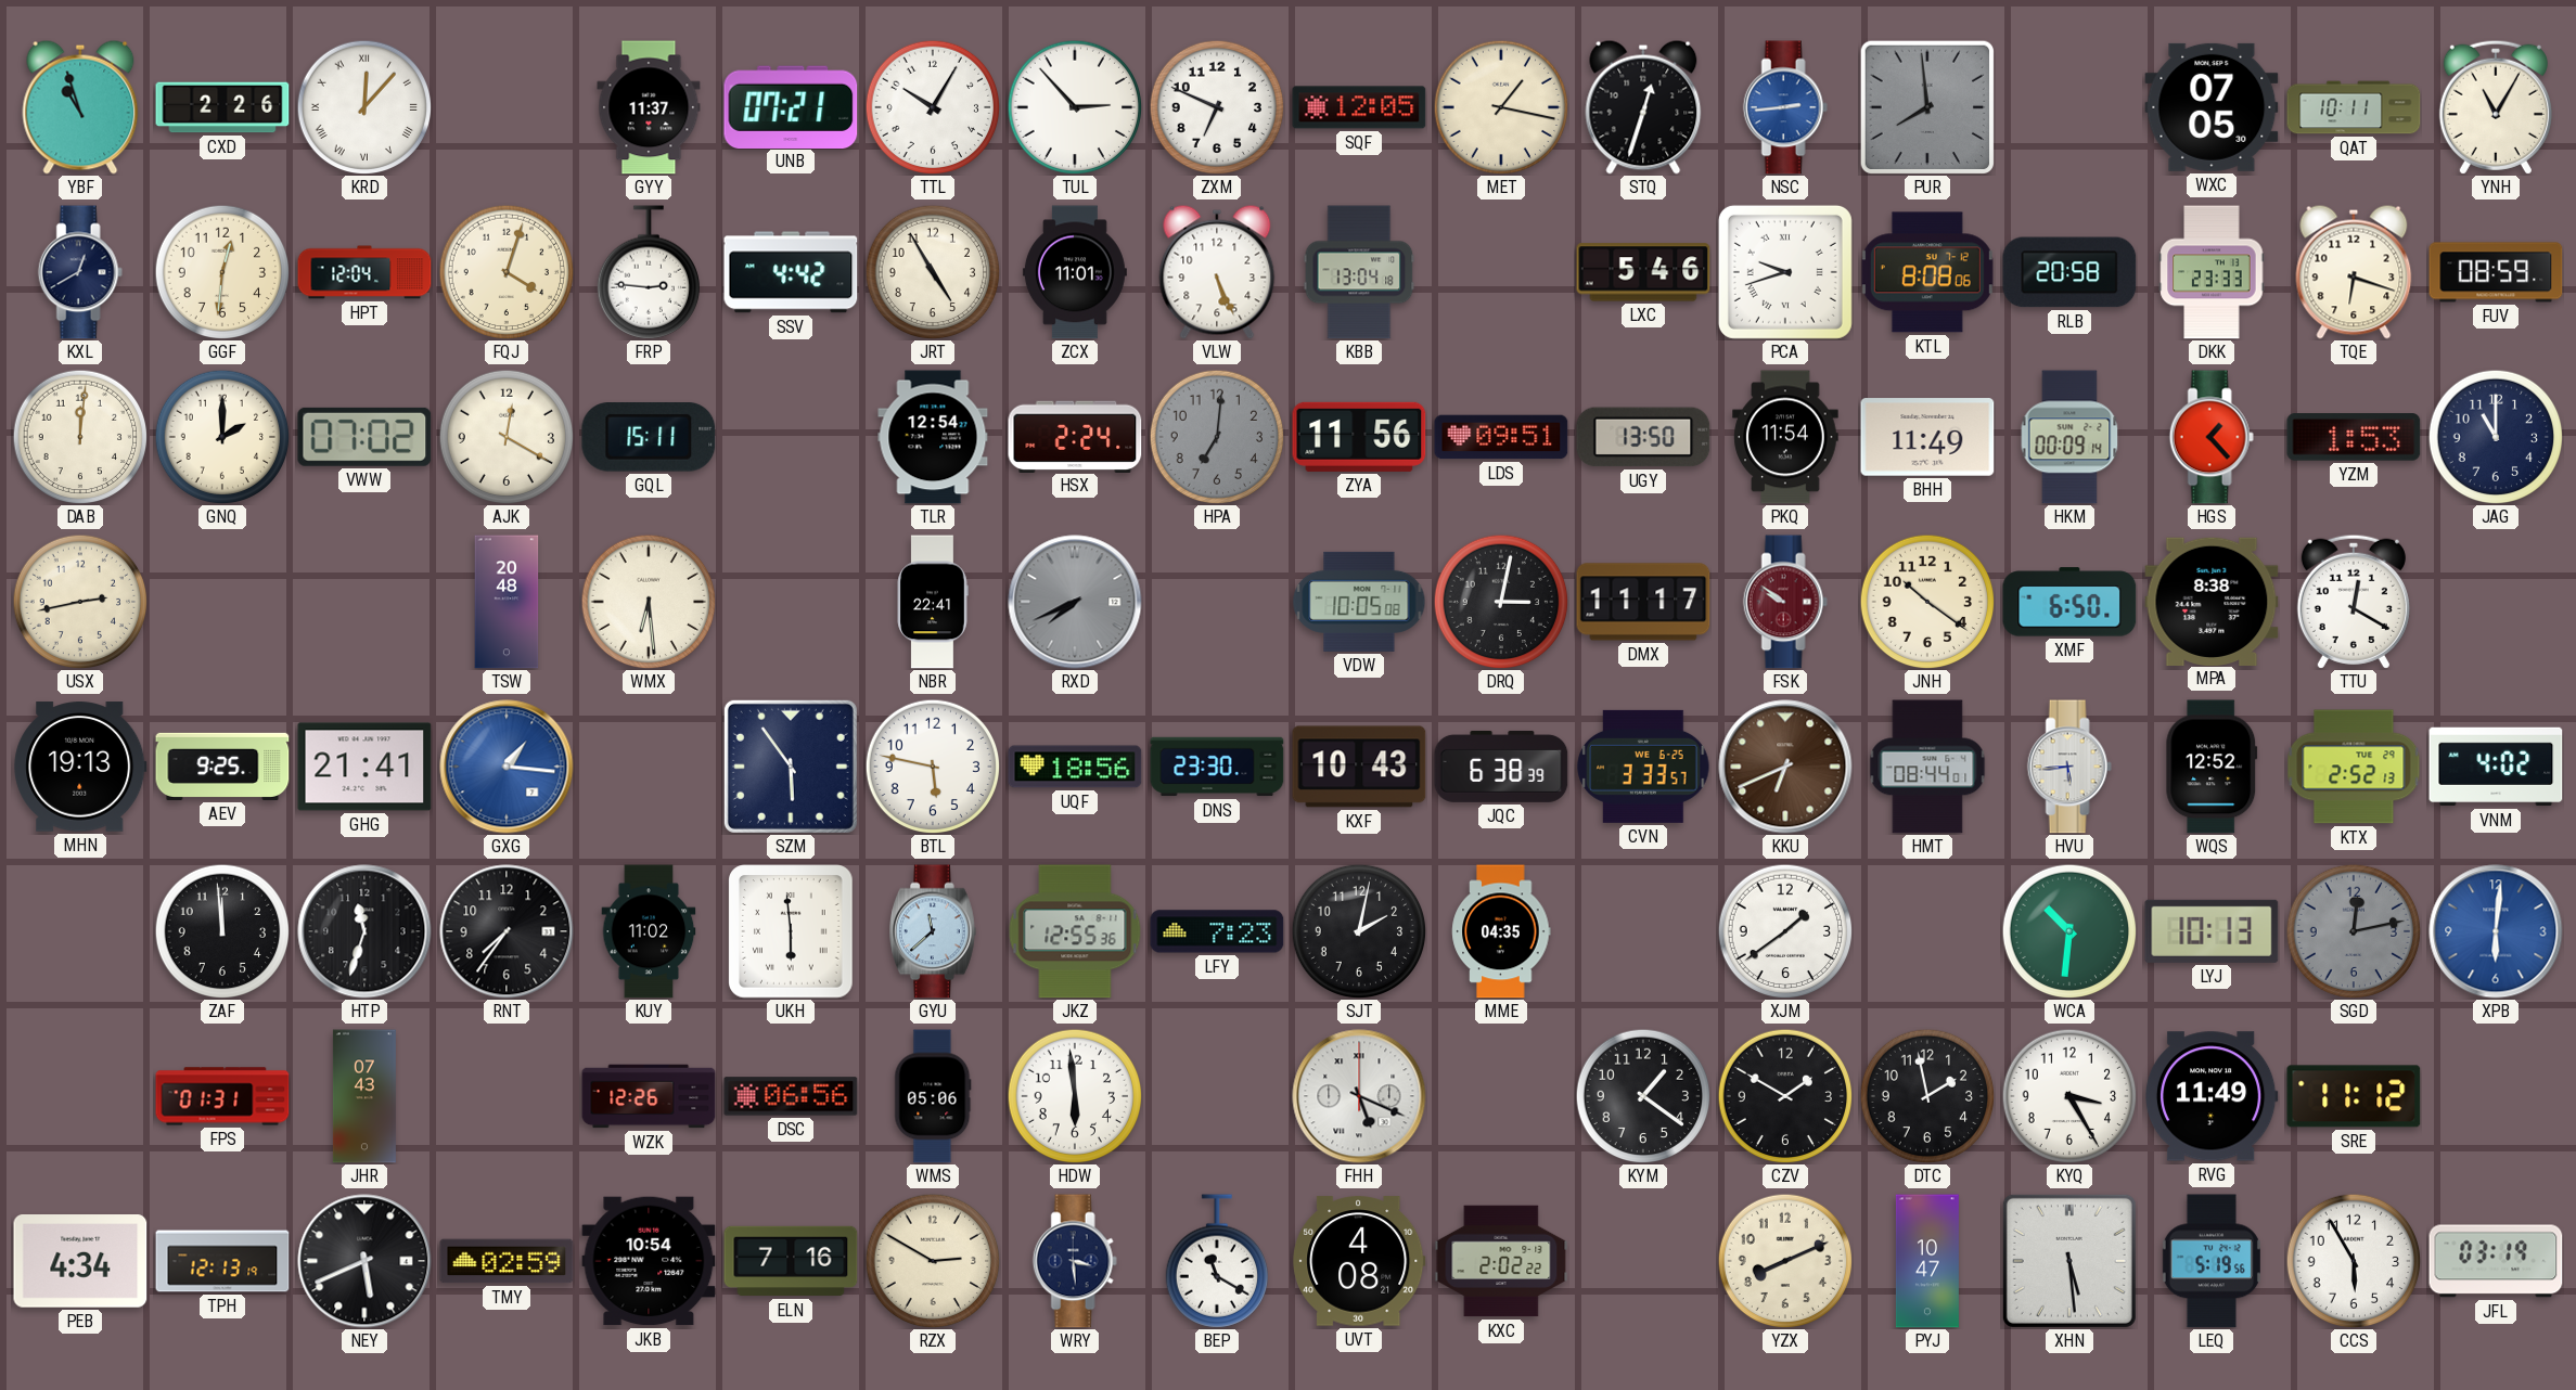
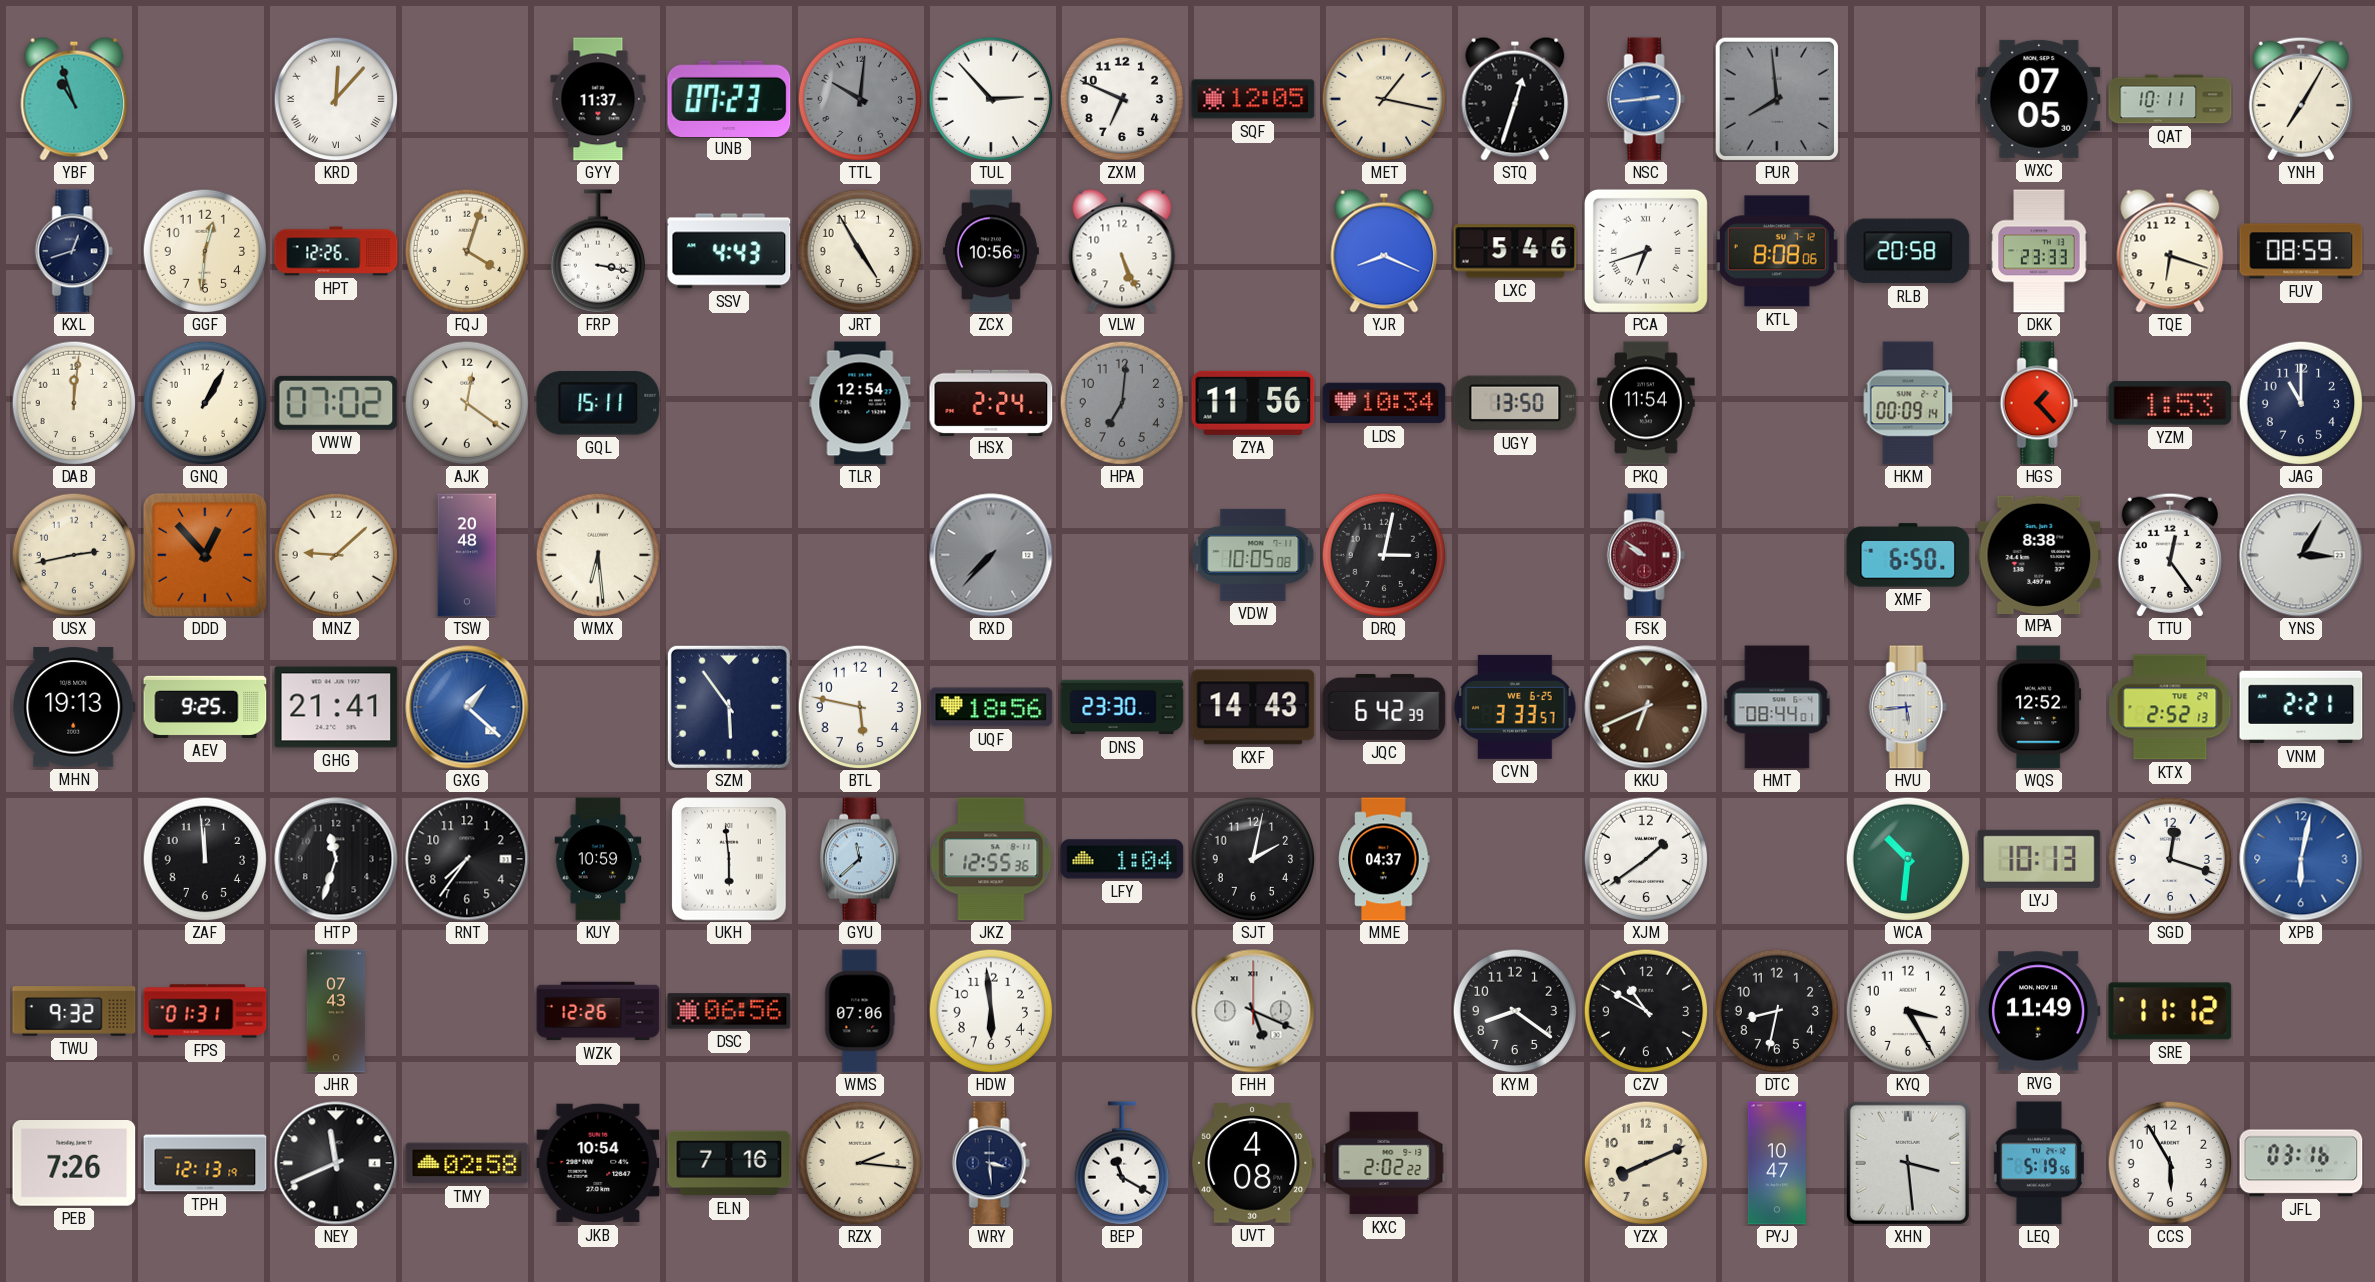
CXD: 2:26 -> none (222, 107)
UNB: 07:21 -> 07:23 (729, 98)
TTL: 10:05 -> 10:01 (860, 99)
TTL dial: white -> grey (860, 99)
YNH: 11:05 -> 7:05 (2301, 99)
KXL: 12:40 -> 12:42 (74, 251)
HPT: 12:04 -> 12:26 (336, 251)
FRP: 2:46 -> 3:17 (597, 251)
SSV: 4:42 -> 4:43 (729, 251)
ZCX: 11:01 -> 10:56 (991, 251)
KBB: 13:04 -> none (1359, 272)
YJR: none -> 8:19 (1384, 251)
PCA: 9:42 -> 6:42 (1646, 251)
GNQ: 2:00 -> 1:05 (205, 403)
AJK: 12:20 -> 12:21 (467, 403)
LDS: 09:51 -> 10:34 (1384, 403)
BHH: 11:49 -> none (1927, 437)
DDD: none -> 12:53 (205, 555)
MNZ: none -> 9:08 (336, 555)
NBR: 22:41 -> none (933, 602)
RXD: 7:41 -> 7:37 (991, 555)
DMX: 11:17 -> none (1643, 602)
JNH: 10:21 -> none (1927, 602)
TTU: 12:20 -> 12:24 (2170, 555)
YNS: none -> 3:05 (2301, 555)
GXG: 1:16 -> 1:22 (467, 707)
KXF: 10:43 -> 14:43 (1253, 707)
JQC: 6:38 -> 6:42 (1384, 707)
VNM: 4:02 -> 2:21 (2301, 707)
KUY: 11:02 -> 10:59 (598, 859)
LFY: 7:23 -> 1:04 (1122, 859)
MME: 04:35 -> 04:37 (1384, 859)
SGD: 12:13 -> 12:18 (2170, 859)
SGD dial: grey -> white (2170, 859)
XPB: 6:01 -> 6:02 (2301, 859)
TWU: none -> 9:32 (74, 1011)
WMS: 05:06 -> 07:06 (860, 1011)
KYM: 1:21 -> 8:21 (1515, 1011)
CZV: 1:50 -> 10:50 (1646, 1011)
DTC: 1:58 -> 8:32 (1777, 1011)
PEB: 4:34 -> 7:26 (74, 1164)
NEY: 5:41 -> 11:41 (336, 1163)
TMY: 02:59 -> 02:58 (467, 1163)
RZX: 2:50 -> 2:16 (860, 1163)
XHN: 5:29 -> 3:29 (1908, 1163)
JFL: 03:19 -> 03:16 (2301, 1163)
